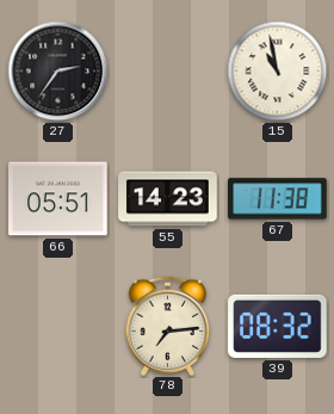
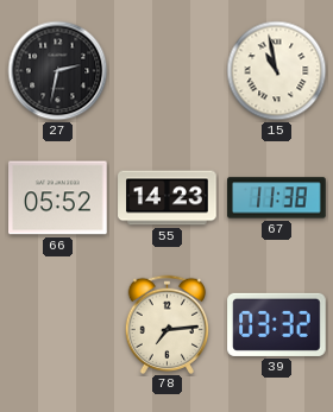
27: 2:36 -> 2:32 (58, 71)
66: 05:51 -> 05:52 (58, 198)
39: 08:32 -> 03:32 (277, 324)
